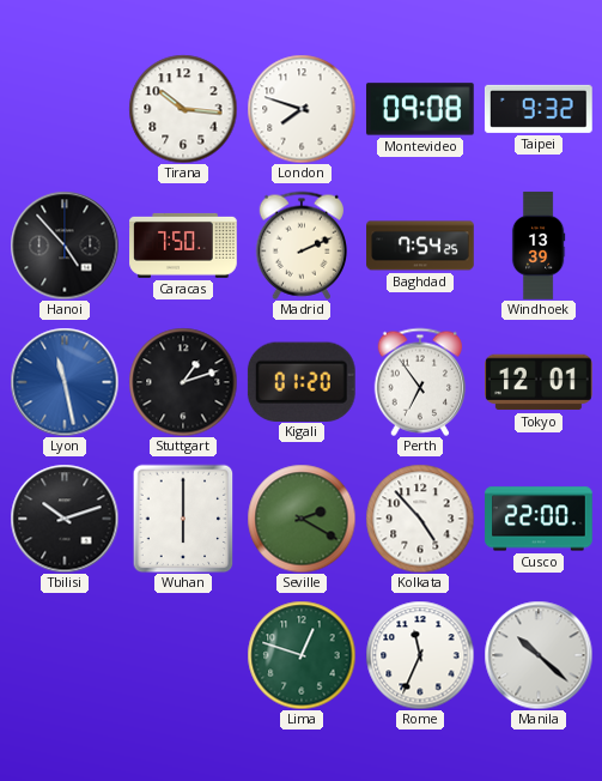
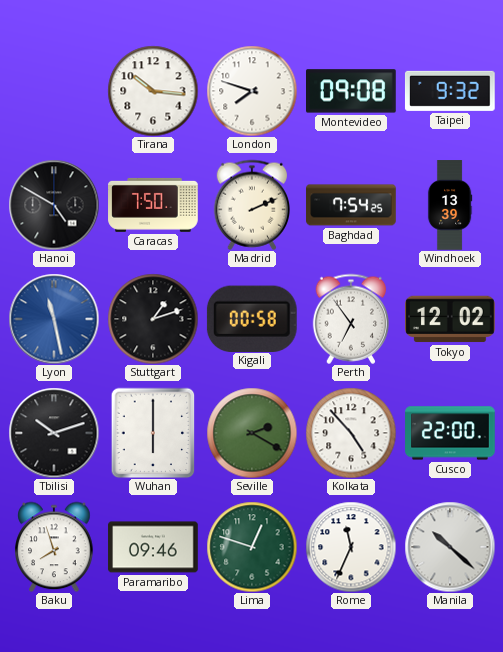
Hanoi: 4:53 -> 4:50 (54, 205)
Kigali: 01:20 -> 00:58 (252, 318)
Tokyo: 12:01 -> 12:02 (451, 319)
Baku: none -> 7:57 (54, 547)
Paramaribo: none -> 09:46 (153, 547)
